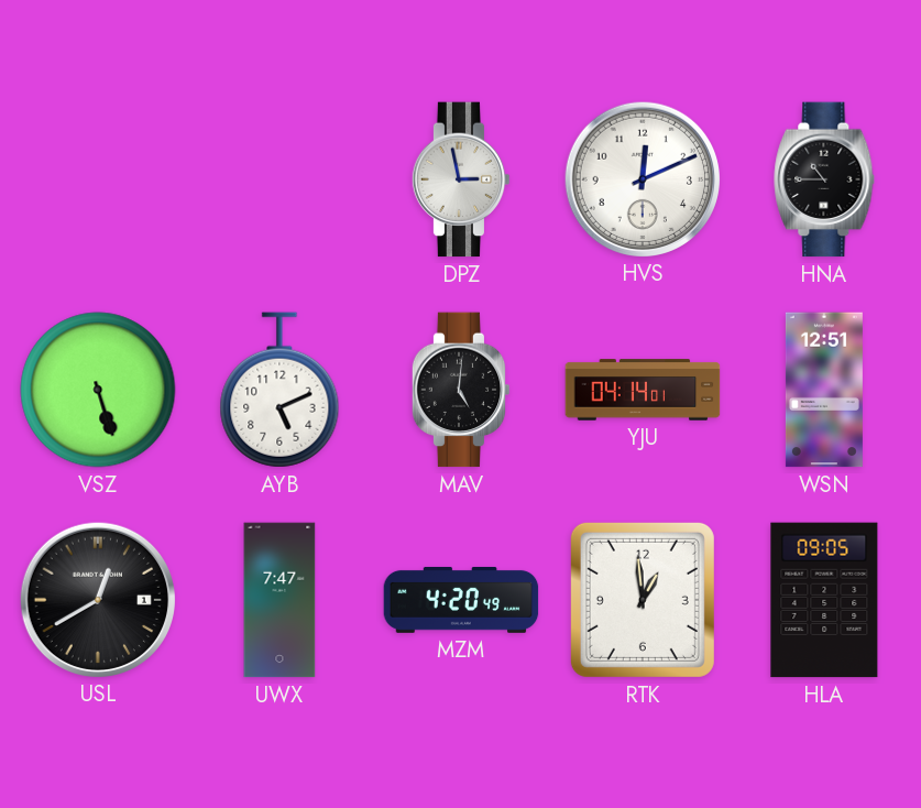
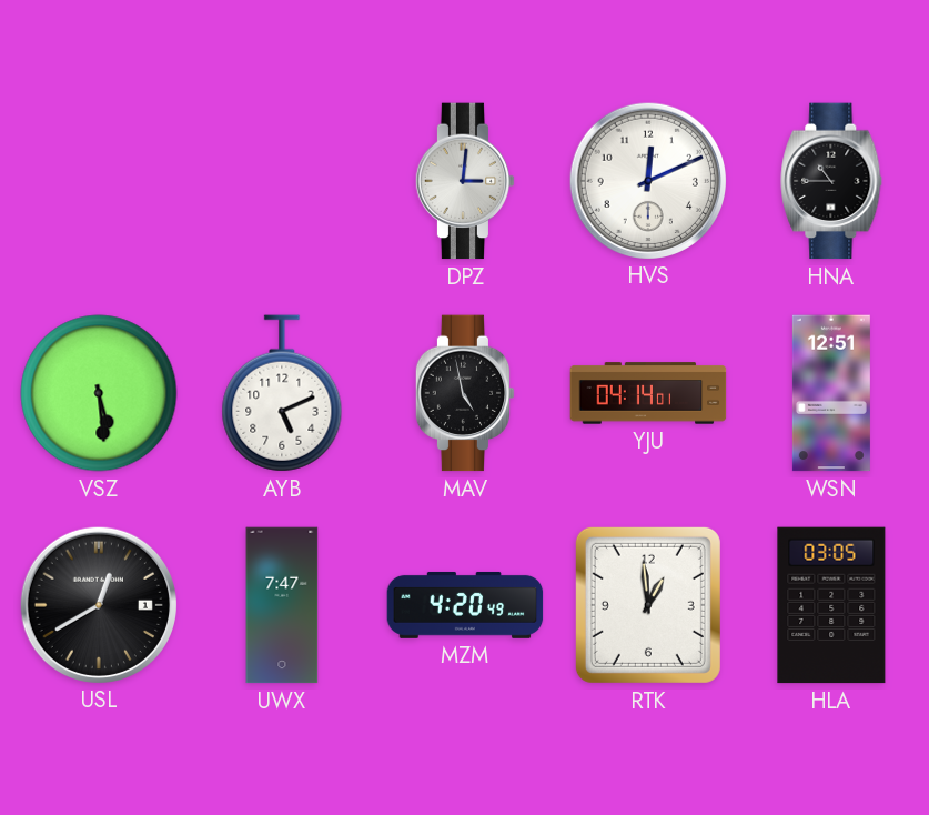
DPZ: 2:58 -> 3:01 (465, 181)
VSZ: 5:27 -> 5:29 (99, 393)
MAV: 5:01 -> 4:58 (465, 393)
HLA: 09:05 -> 03:05 (831, 605)
